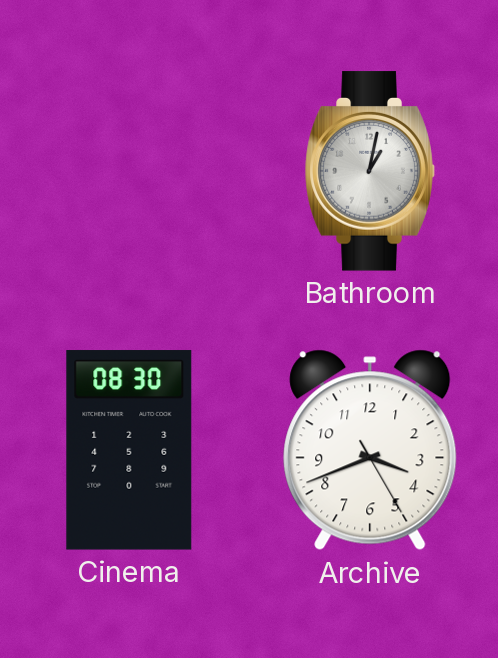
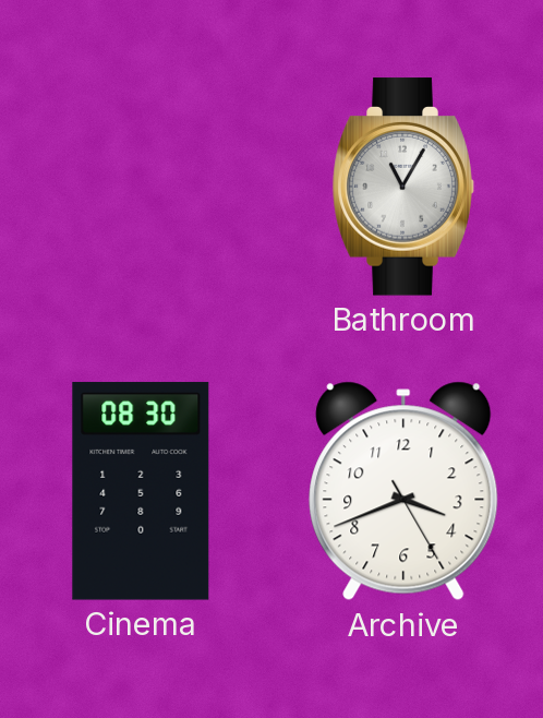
Bathroom: 1:02 -> 11:05 (403, 187)
